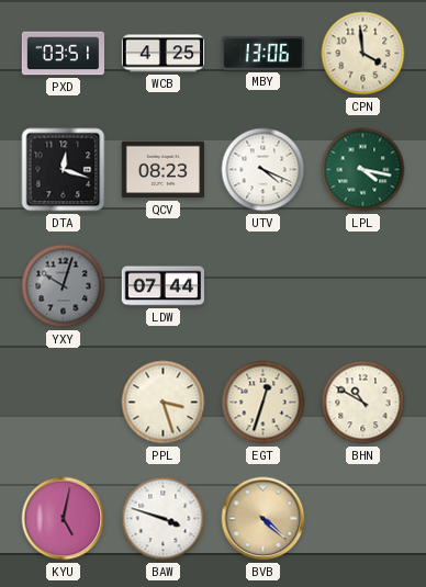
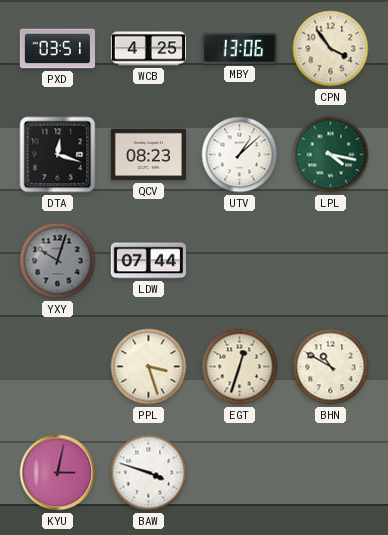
CPN: 3:59 -> 3:54 (331, 49)
UTV: 4:19 -> 1:08 (240, 155)
KYU: 5:02 -> 3:02 (58, 473)
BVB: 4:22 -> none (264, 519)
